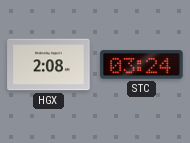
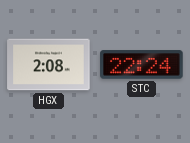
STC: 03:24 -> 22:24 (142, 65)
